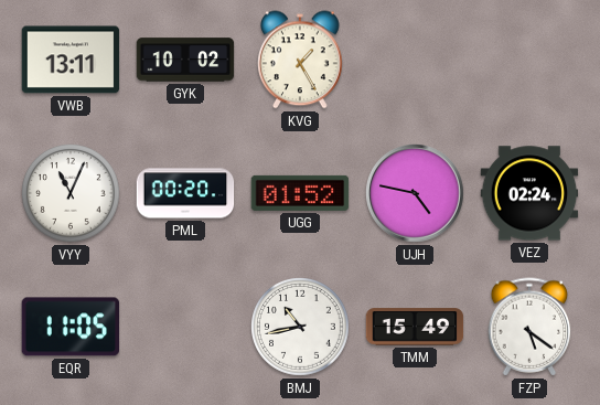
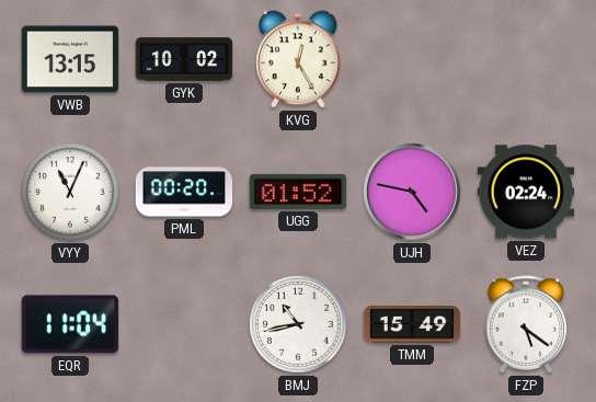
VWB: 13:11 -> 13:15 (70, 59)
KVG: 1:25 -> 12:25 (299, 59)
EQR: 11:05 -> 11:04 (70, 324)
